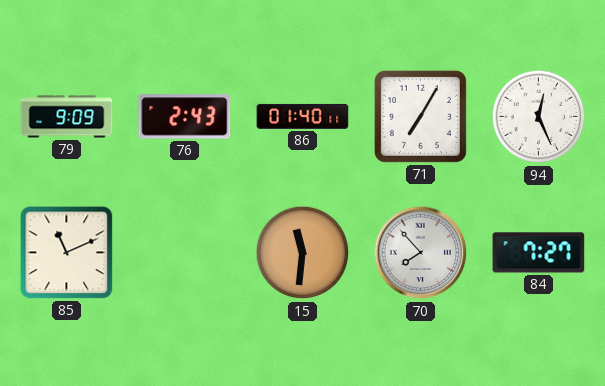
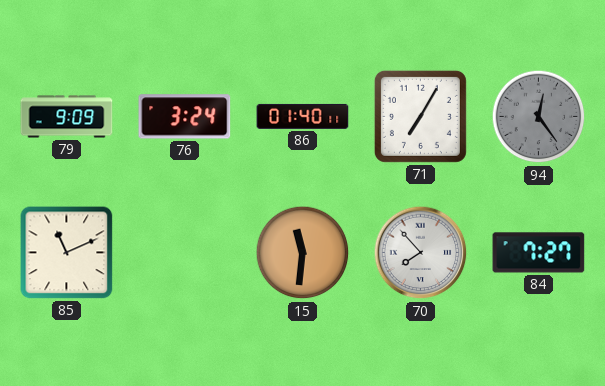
76: 2:43 -> 3:24 (185, 117)
94: 12:26 -> 12:24 (539, 117)
94 dial: white -> grey (539, 117)
